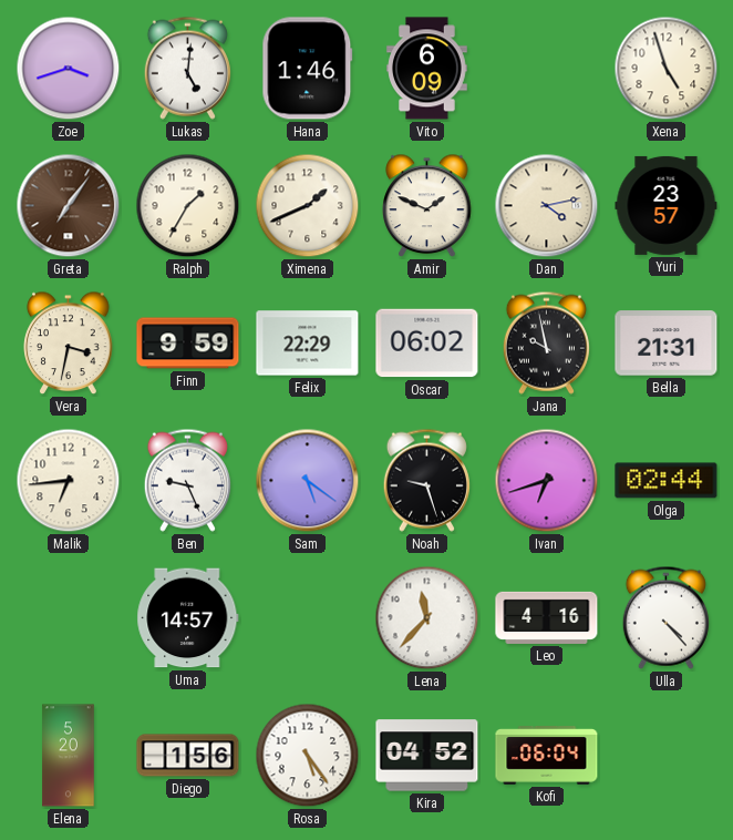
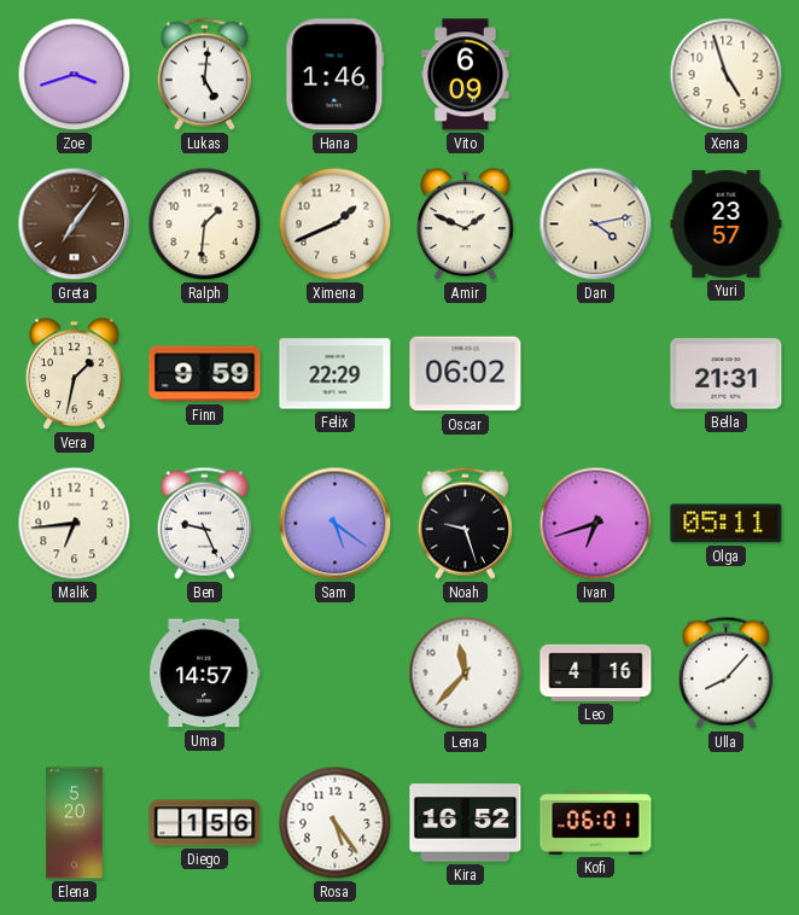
Ralph: 1:35 -> 1:31 (205, 225)
Vera: 3:32 -> 1:32 (75, 374)
Jana: 9:58 -> none (546, 342)
Olga: 02:44 -> 05:11 (727, 524)
Ulla: 4:23 -> 8:07 (725, 672)
Kira: 04:52 -> 16:52 (466, 823)
Kofi: 06:04 -> 06:01 (596, 823)
